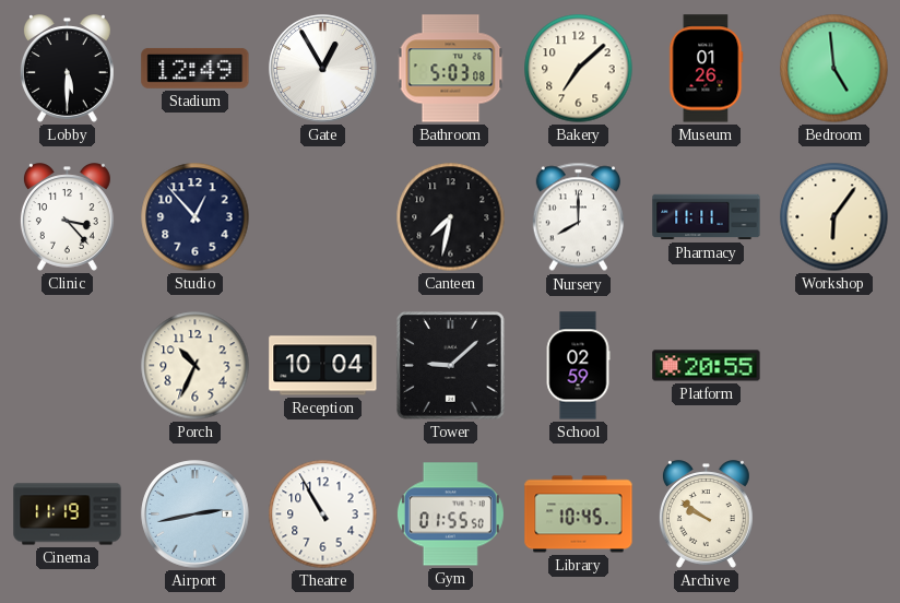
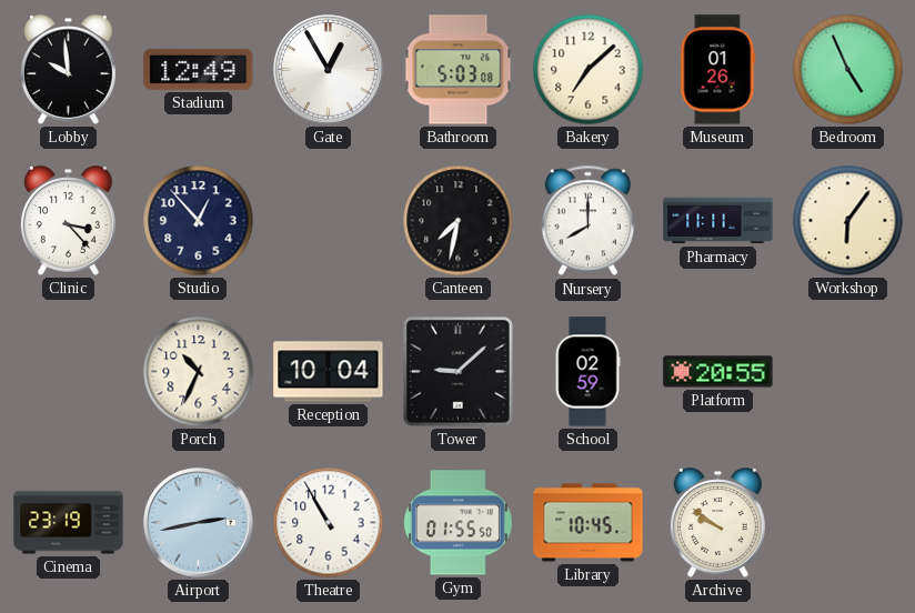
Lobby: 5:30 -> 9:59 (68, 70)
Bedroom: 4:59 -> 4:56 (848, 70)
Cinema: 11:19 -> 23:19 (69, 523)
